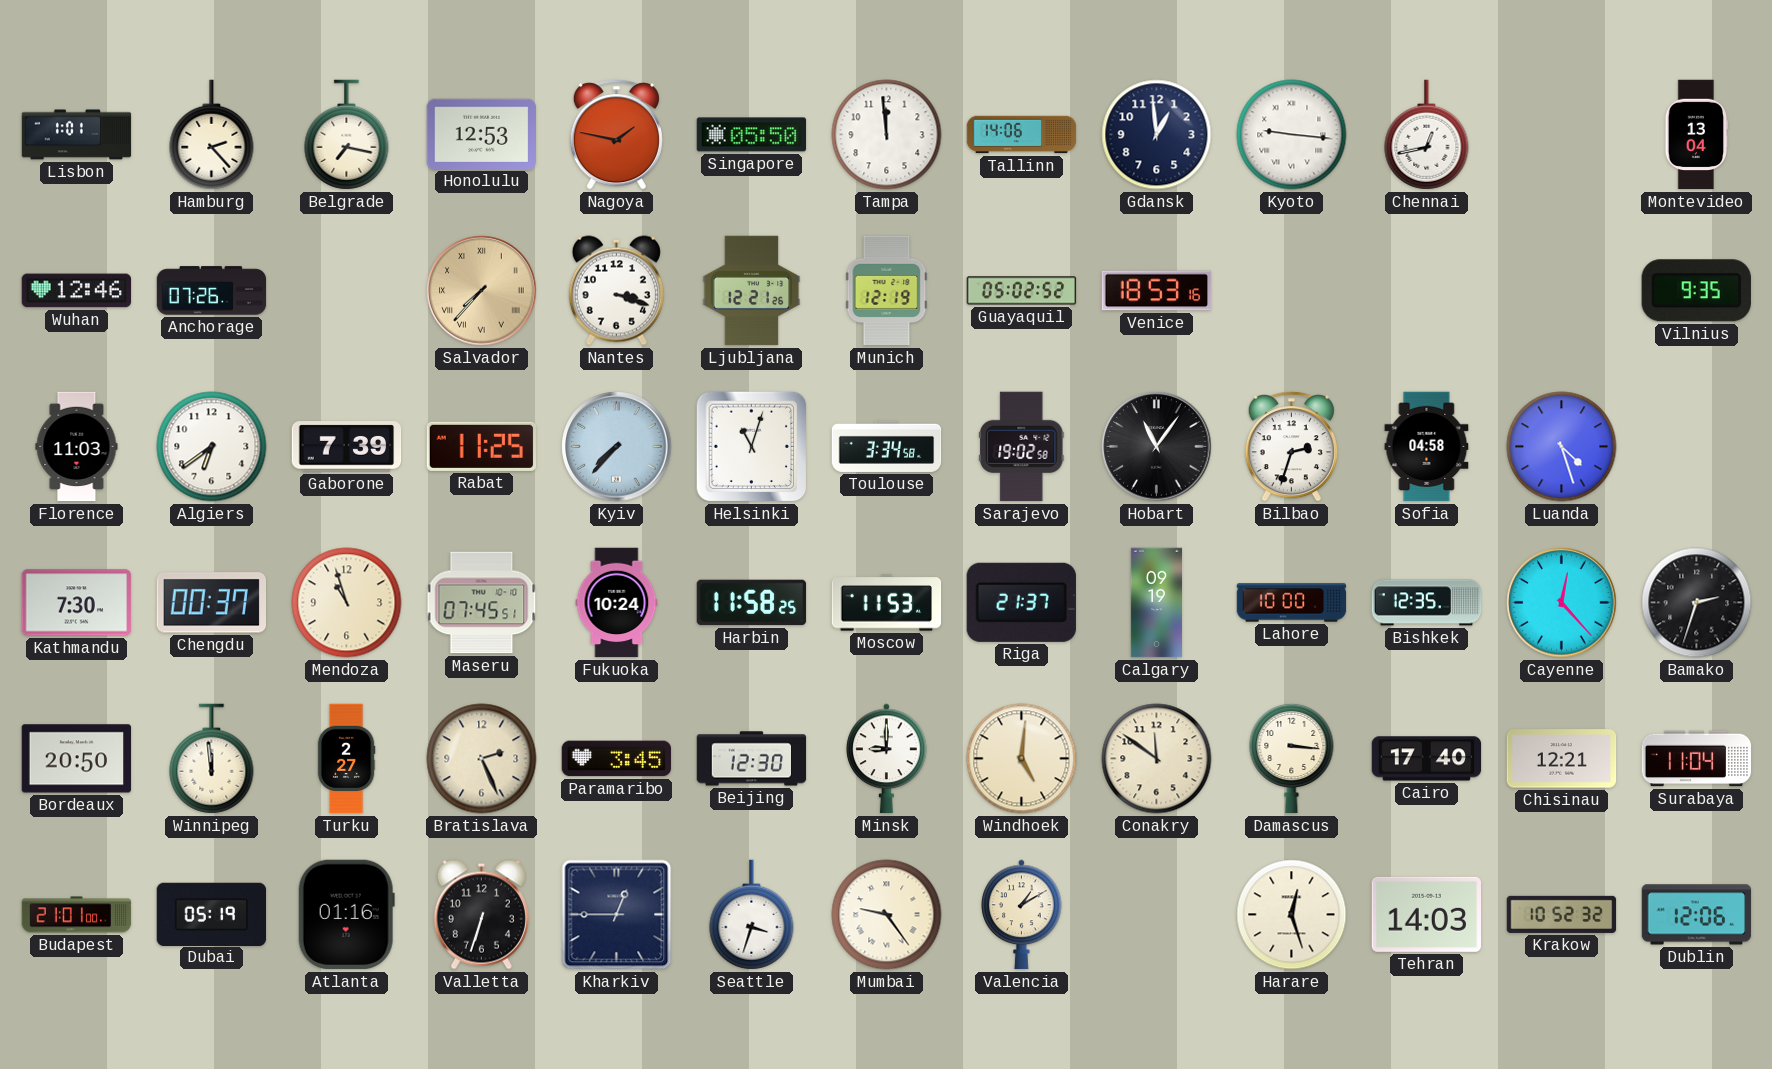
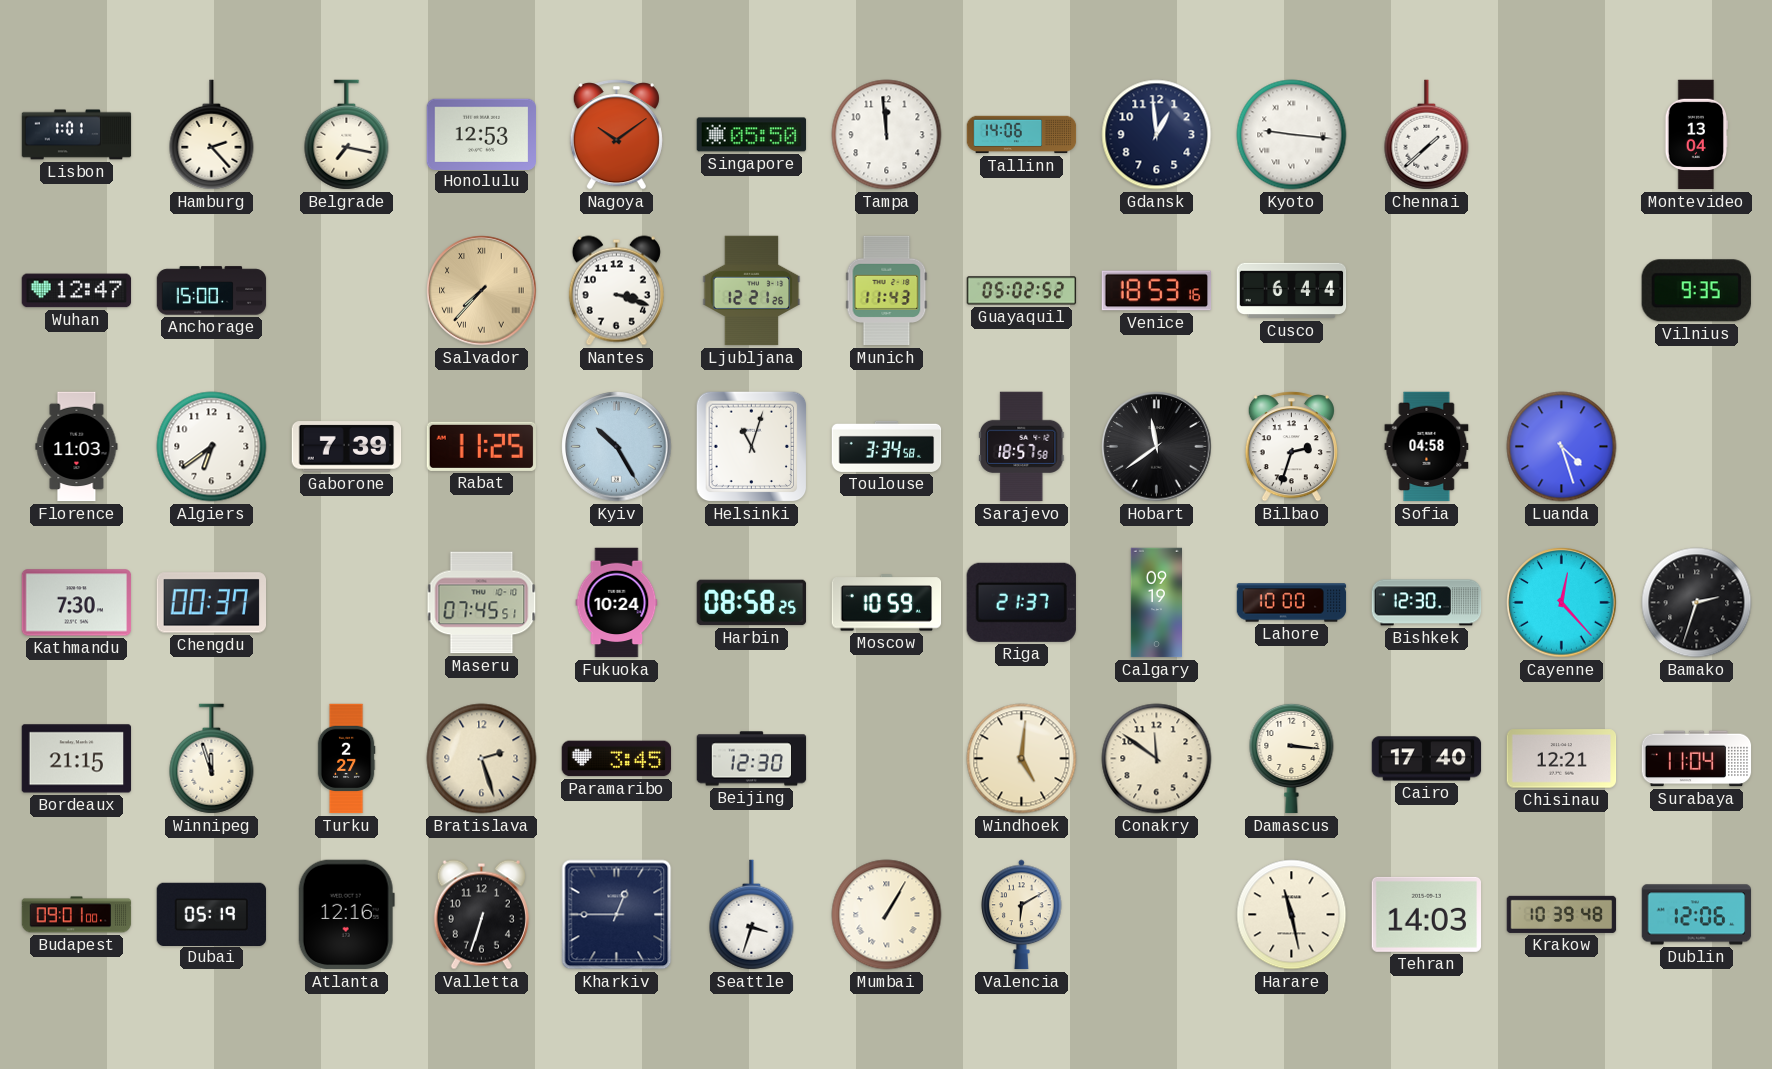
Nagoya: 1:47 -> 10:09 (616, 135)
Chennai: 12:43 -> 1:38 (1427, 135)
Wuhan: 12:46 -> 12:47 (77, 291)
Anchorage: 07:26 -> 15:00 (212, 291)
Munich: 12:19 -> 11:43 (887, 291)
Cusco: none -> 6:44 (1292, 291)
Kyiv: 7:37 -> 10:25 (617, 447)
Sarajevo: 19:02 -> 18:57 (1022, 447)
Hobart: 11:06 -> 11:39 (1157, 447)
Mendoza: 10:57 -> none (347, 603)
Harbin: 11:58 -> 08:58 (752, 603)
Moscow: 11:53 -> 10:59 (887, 603)
Bishkek: 12:35 -> 12:30 (1427, 603)
Bordeaux: 20:50 -> 21:15 (77, 759)
Winnipeg: 11:59 -> 11:57 (212, 759)
Bratislava: 2:26 -> 2:27 (482, 759)
Minsk: 9:00 -> none (887, 759)
Budapest: 21:01 -> 09:01 (77, 915)
Atlanta: 01:16 -> 12:16 (346, 915)
Mumbai: 9:24 -> 1:05 (887, 915)
Valencia: 1:10 -> 6:10 (1022, 915)
Harare: 12:27 -> 11:28 (1292, 915)
Krakow: 10:52 -> 10:39 (1562, 914)
